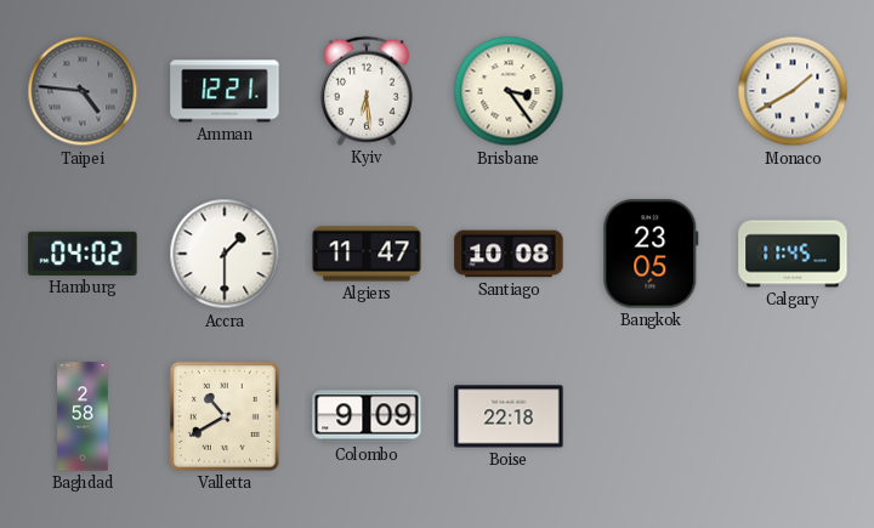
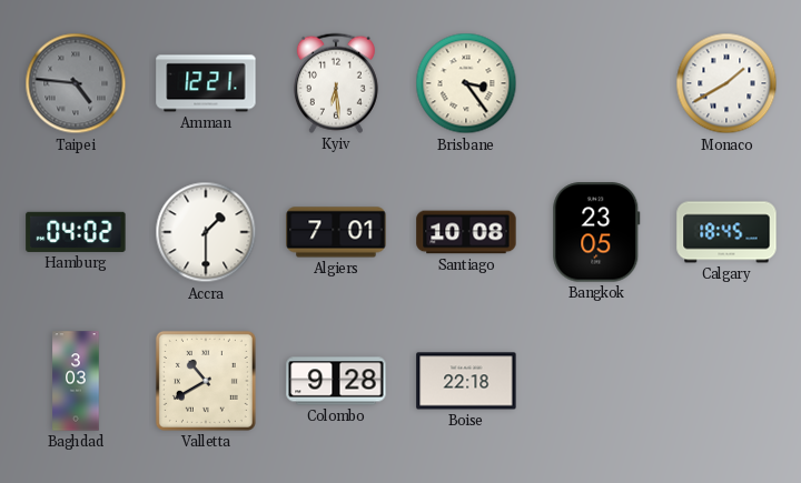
Algiers: 11:47 -> 7:01 (336, 232)
Calgary: 11:45 -> 18:45 (726, 232)
Baghdad: 2:58 -> 3:03 (76, 381)
Colombo: 9:09 -> 9:28 (336, 381)
